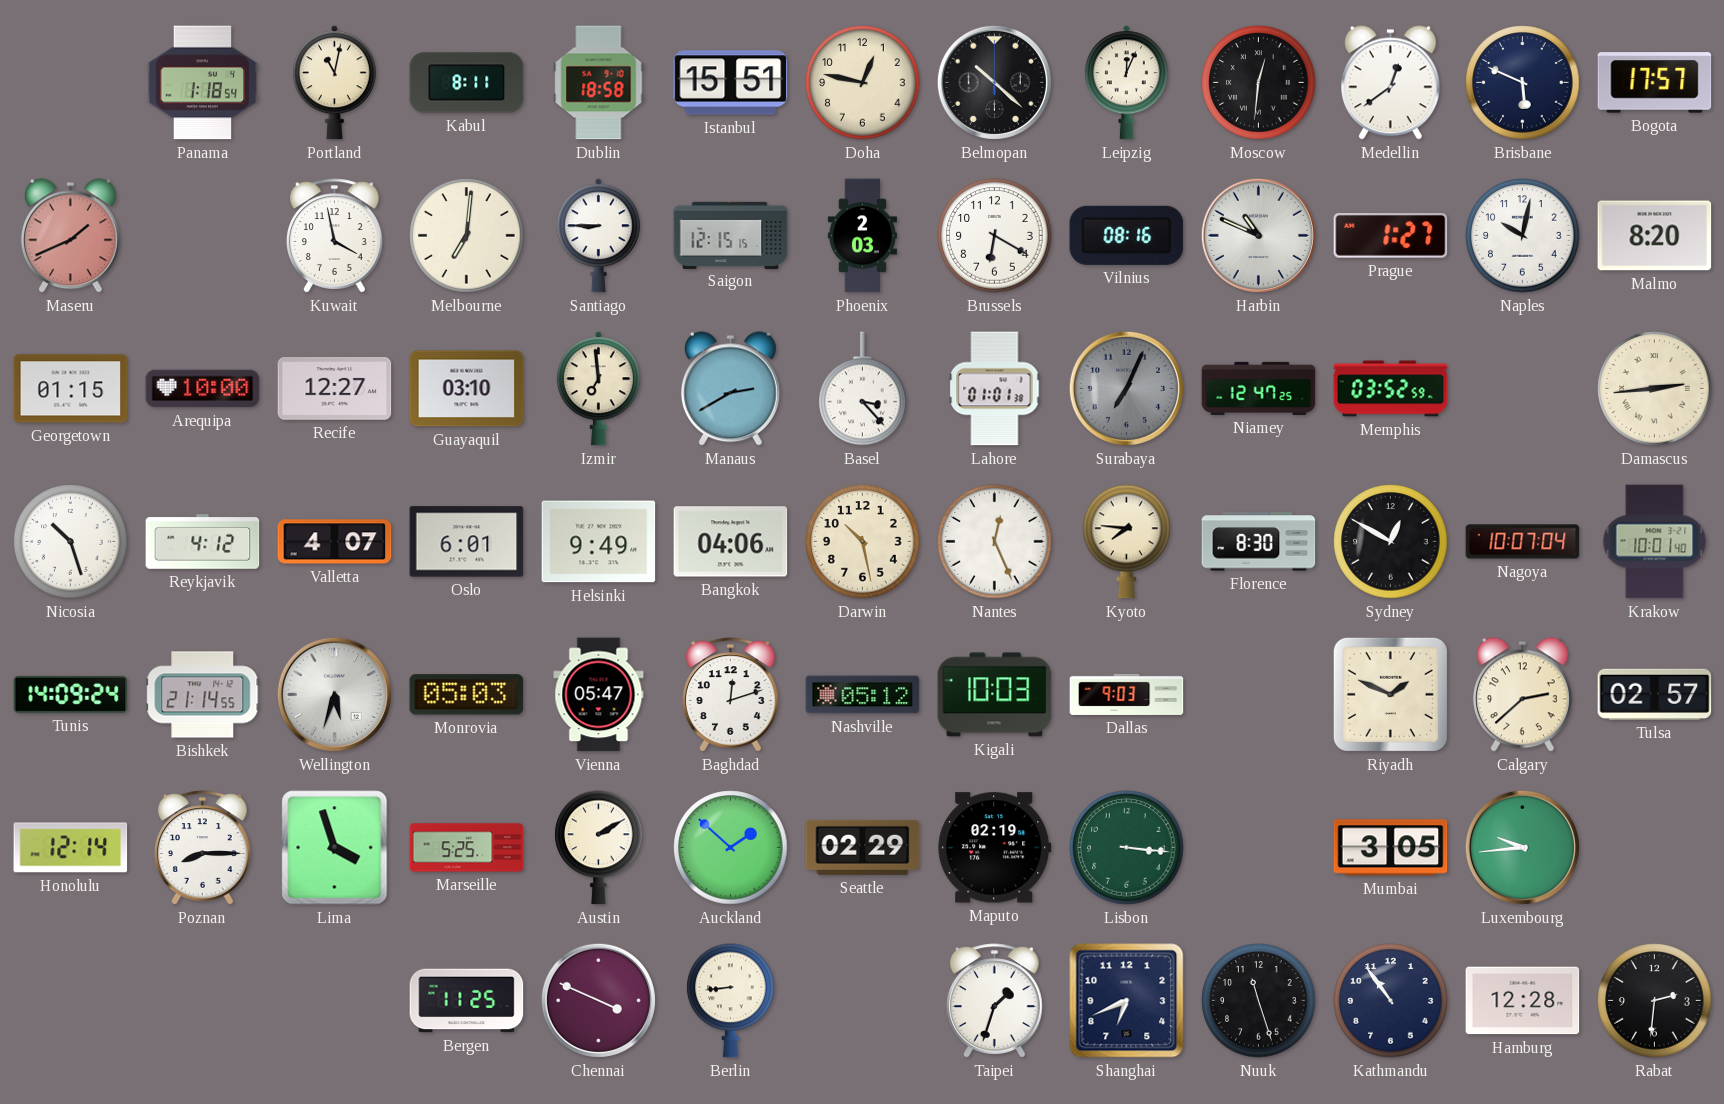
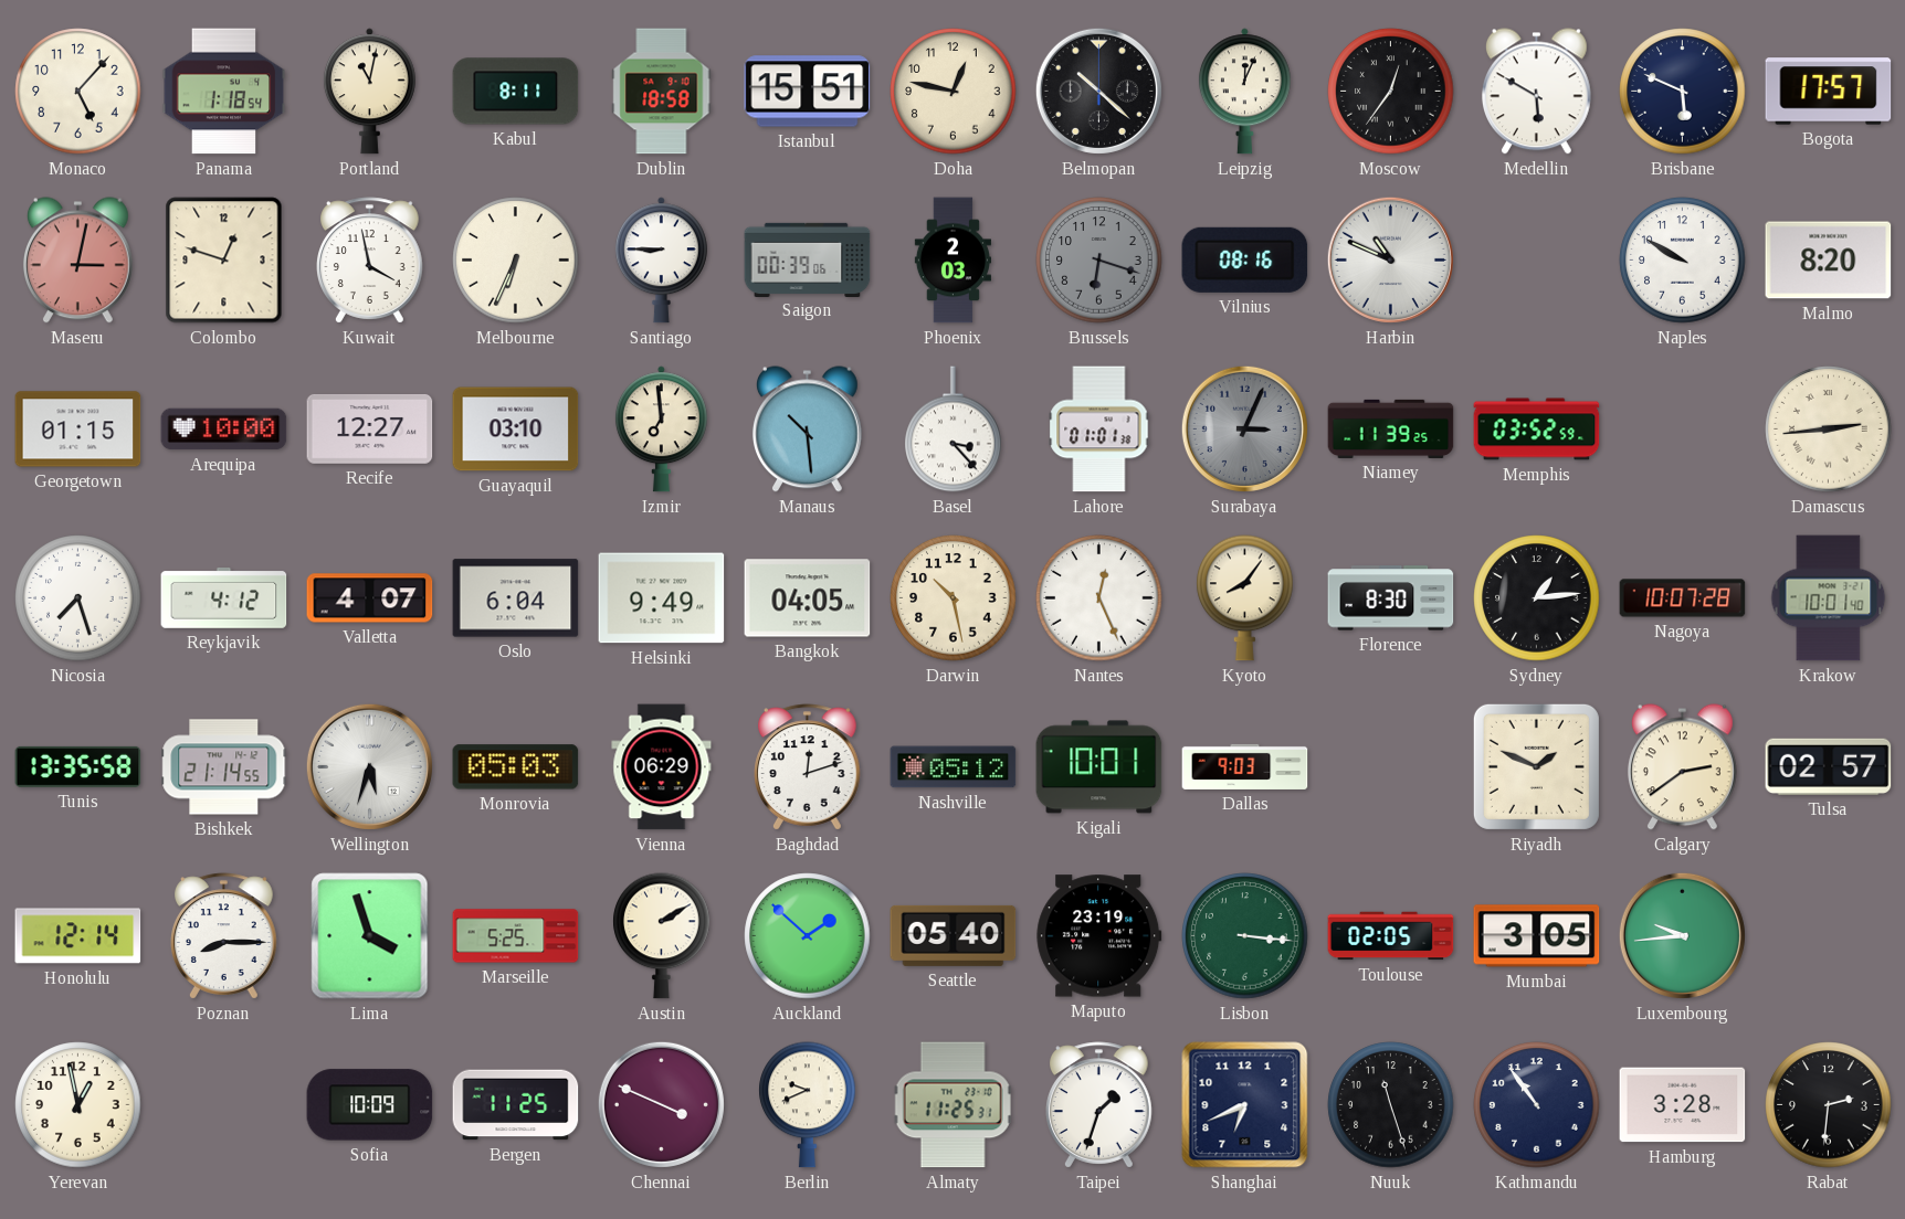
Monaco: none -> 5:07 (78, 92)
Moscow: 12:31 -> 12:36 (1391, 92)
Medellin: 12:39 -> 5:50 (1536, 92)
Maseru: 1:41 -> 3:02 (77, 261)
Colombo: none -> 12:48 (224, 261)
Melbourne: 7:01 -> 6:34 (516, 261)
Saigon: 12:15 -> 00:39 (808, 259)
Brussels: 6:20 -> 6:18 (1099, 261)
Brussels dial: white -> grey (1099, 261)
Prague: 1:27 -> none (1391, 236)
Naples: 10:02 -> 9:50 (1683, 261)
Manaus: 2:40 -> 10:29 (807, 430)
Surabaya: 7:04 -> 3:04 (1244, 428)
Niamey: 12:47 -> 11:39 (1391, 428)
Nicosia: 10:27 -> 7:27 (78, 598)
Oslo: 6:01 -> 6:04 (516, 598)
Bangkok: 04:06 -> 04:05 (808, 598)
Kyoto: 7:46 -> 8:06 (1245, 598)
Sydney: 12:50 -> 1:14 (1537, 598)
Nagoya: 10:07:04 -> 10:07:28 (1683, 598)
Tunis: 14:09 -> 13:35 (78, 766)
Vienna: 05:47 -> 06:29 (662, 767)
Kigali: 10:03 -> 10:01 (1099, 767)
Calgary: 2:38 -> 2:39 (1682, 767)
Seattle: 02:29 -> 05:40 (954, 935)
Maputo: 02:19 -> 23:19 (1099, 936)
Toulouse: none -> 02:05 (1391, 936)
Yerevan: none -> 12:58 (78, 1105)
Sofia: none -> 10:09 (370, 1105)
Berlin: 8:44 -> 9:41 (808, 1105)
Almaty: none -> 11:25 (954, 1105)
Hamburg: 12:28 -> 3:28 (1683, 1105)
